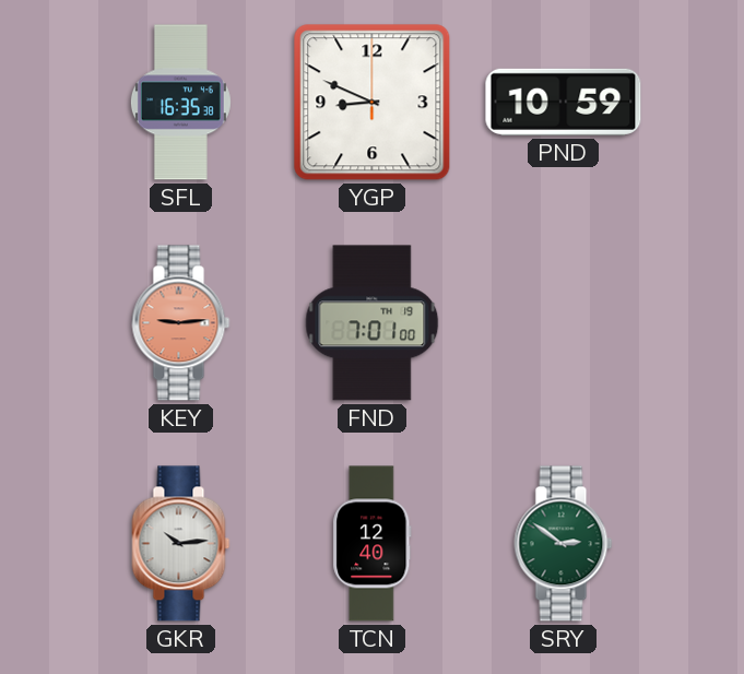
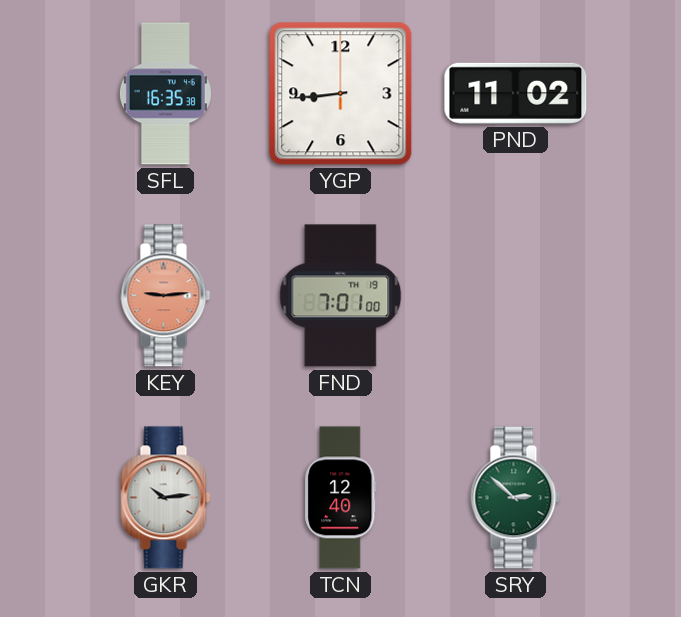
YGP: 8:49 -> 8:44 (341, 94)
PND: 10:59 -> 11:02 (516, 93)
SRY: 2:51 -> 2:52 (516, 498)
